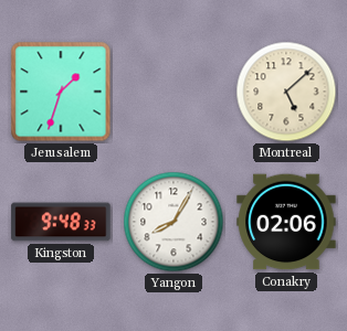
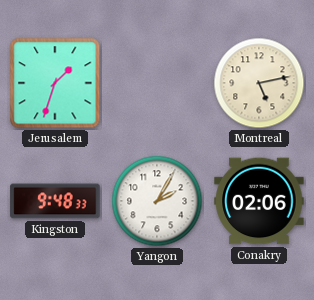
Montreal: 5:08 -> 5:13 (259, 83)
Yangon: 8:05 -> 2:05 (157, 201)
